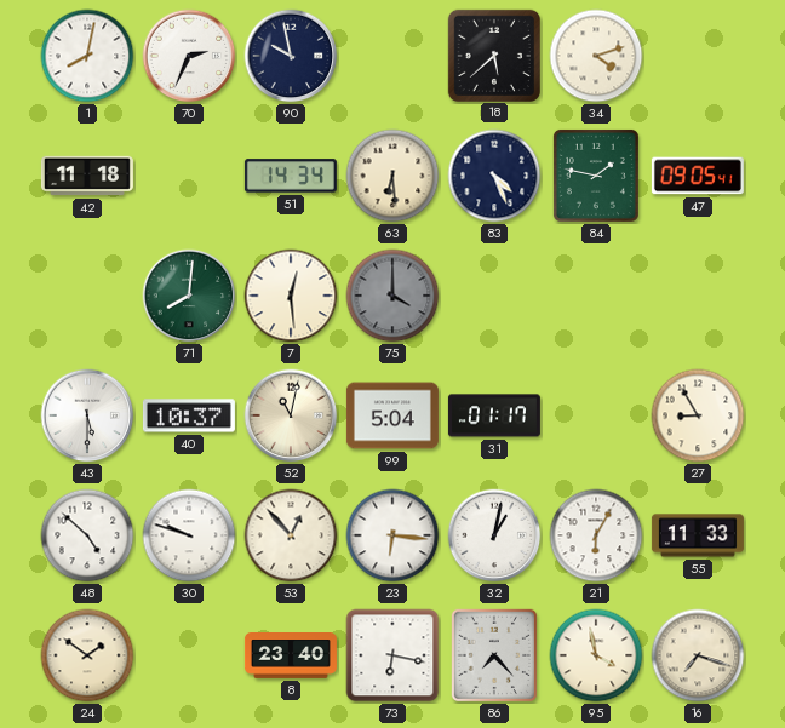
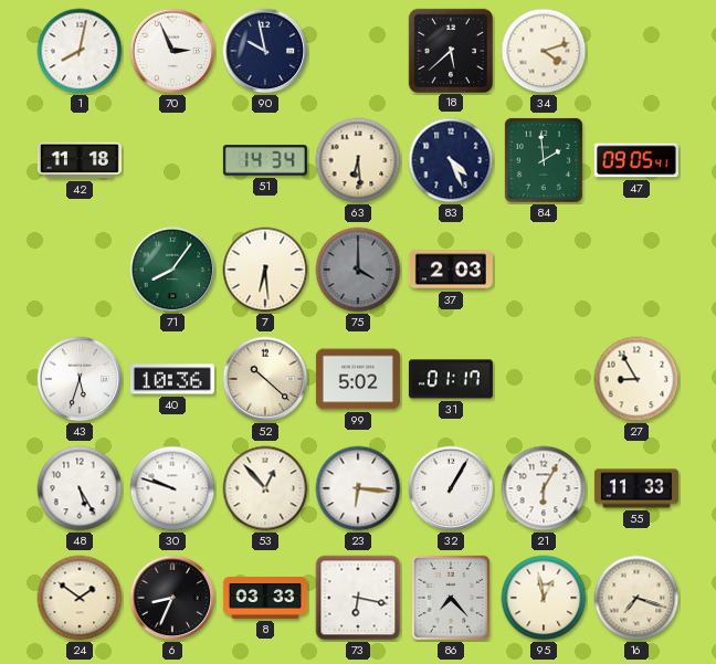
70: 2:34 -> 2:56 (172, 51)
84: 1:47 -> 1:59 (544, 160)
71: 8:01 -> 8:06 (172, 270)
7: 12:29 -> 6:29 (265, 270)
37: none -> 2:03 (451, 270)
43: 5:30 -> 5:33 (80, 379)
40: 10:37 -> 10:36 (172, 379)
52: 11:02 -> 10:22 (265, 379)
99: 5:04 -> 5:02 (358, 379)
48: 4:52 -> 5:25 (80, 488)
32: 1:02 -> 1:05 (451, 488)
6: none -> 8:34 (172, 598)
8: 23:40 -> 03:33 (265, 599)
95: 3:58 -> 12:58 (544, 598)
